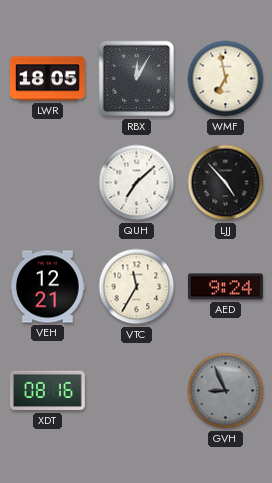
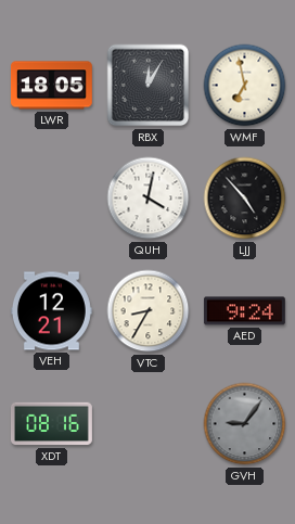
QUH: 7:08 -> 4:02 (149, 199)
VTC: 11:35 -> 8:35 (149, 311)
GVH: 8:56 -> 9:06 (245, 424)
